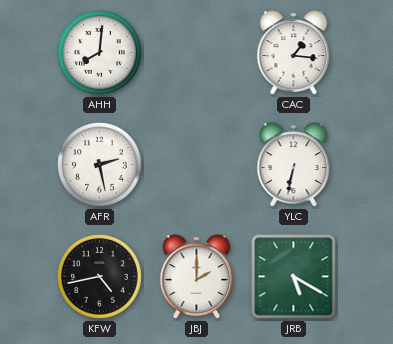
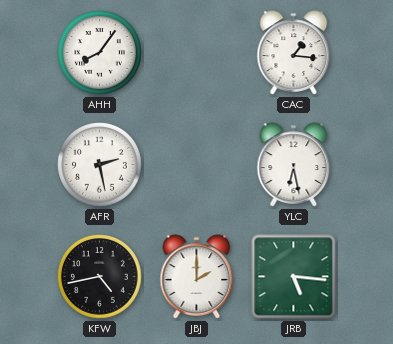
AHH: 8:01 -> 8:06 (100, 53)
YLC: 6:32 -> 6:28 (294, 165)
JRB: 5:20 -> 5:16 (294, 277)
